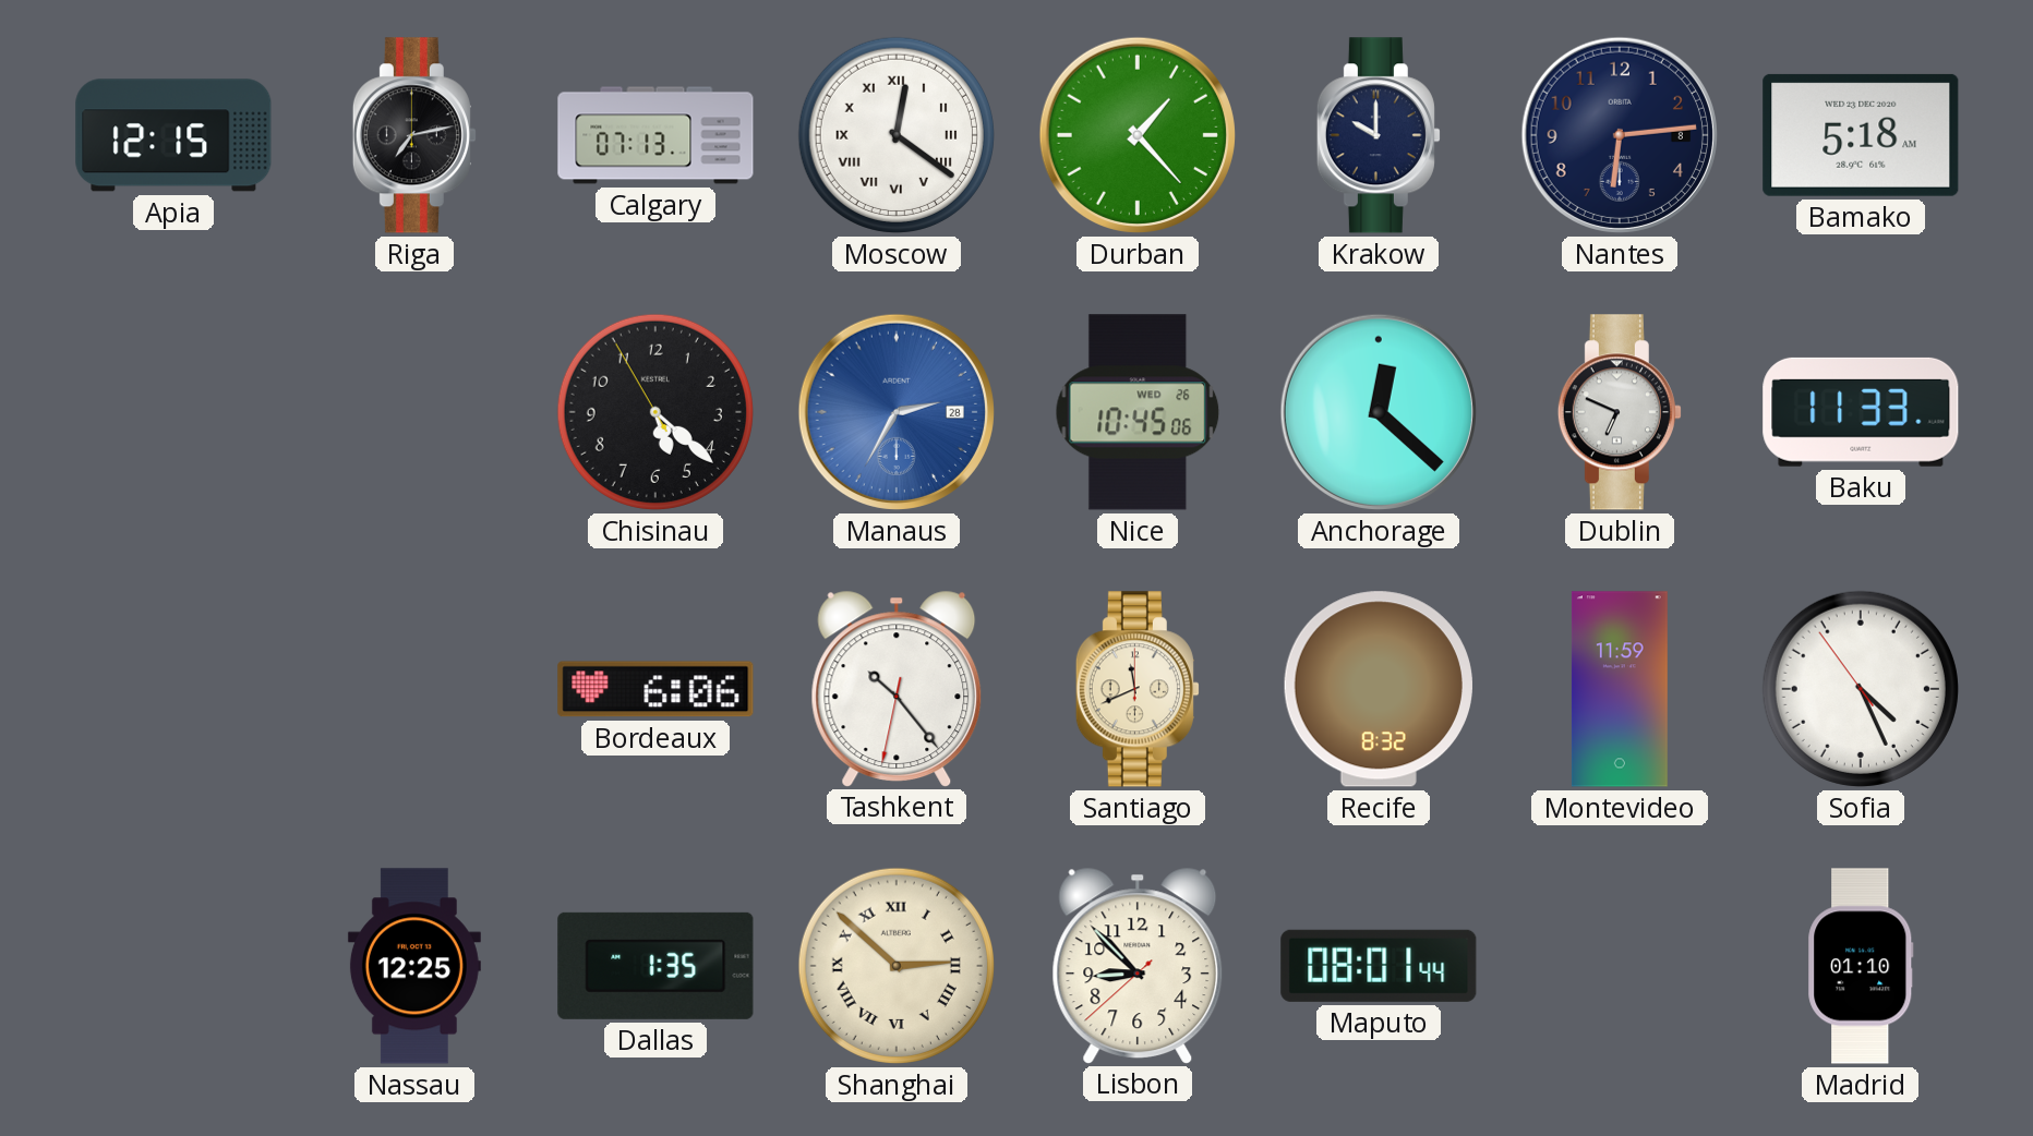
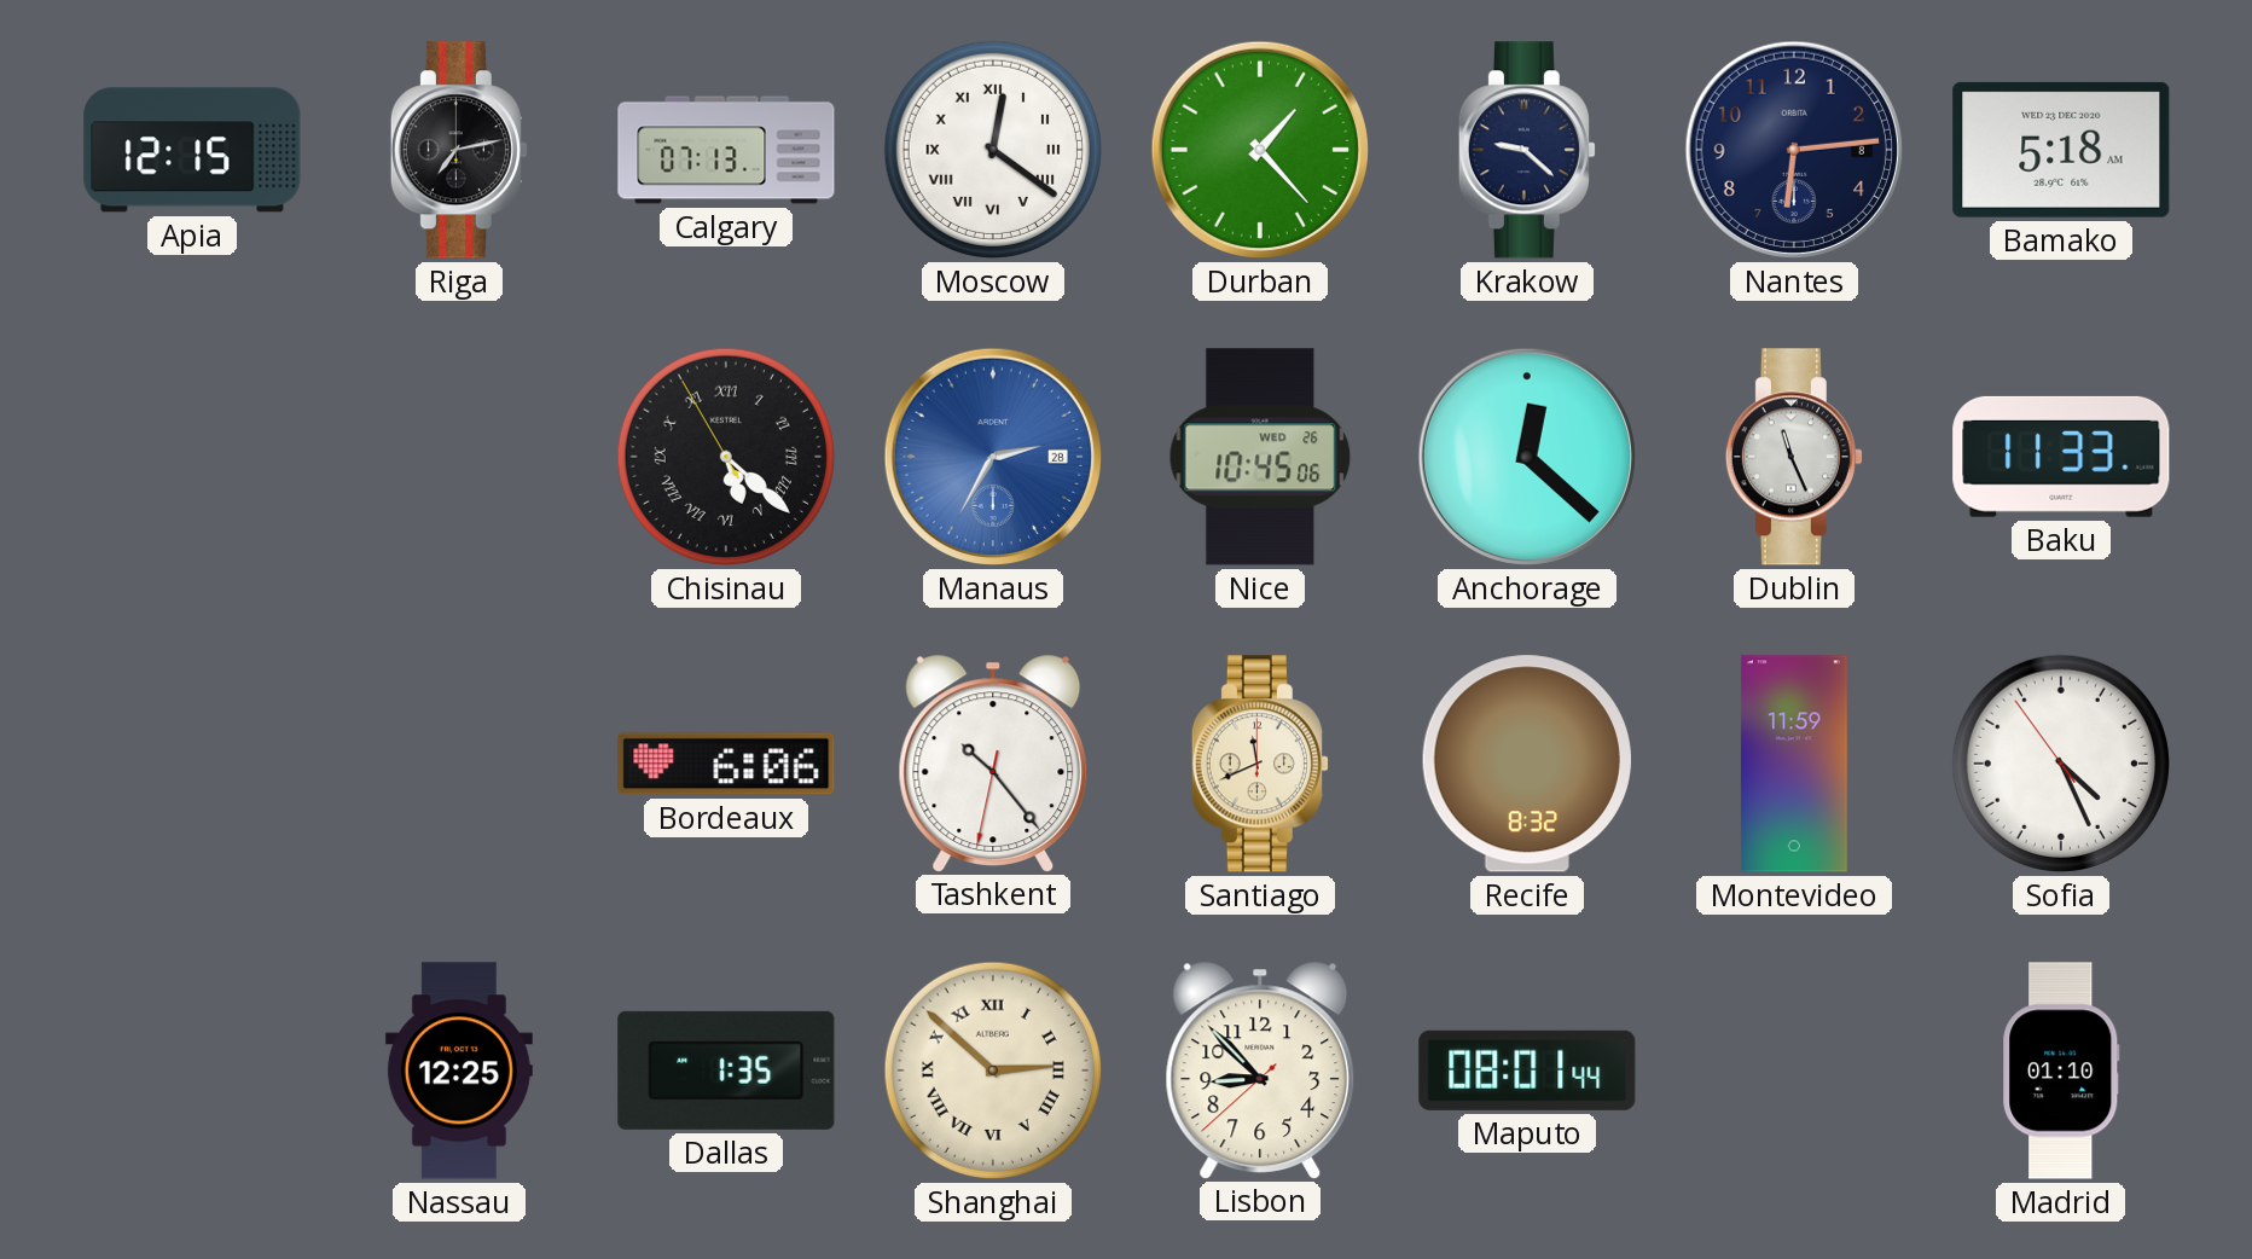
Krakow: 10:00 -> 9:22 (1527, 150)
Chisinau numerals: Arabic -> Roman (726, 457)
Dublin: 6:49 -> 11:26 (1794, 457)
